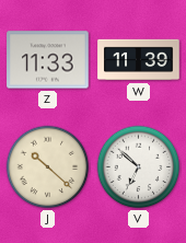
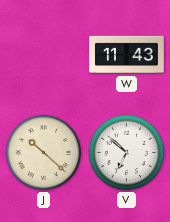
Z: 11:33 -> none (48, 60)
W: 11:39 -> 11:43 (127, 55)
